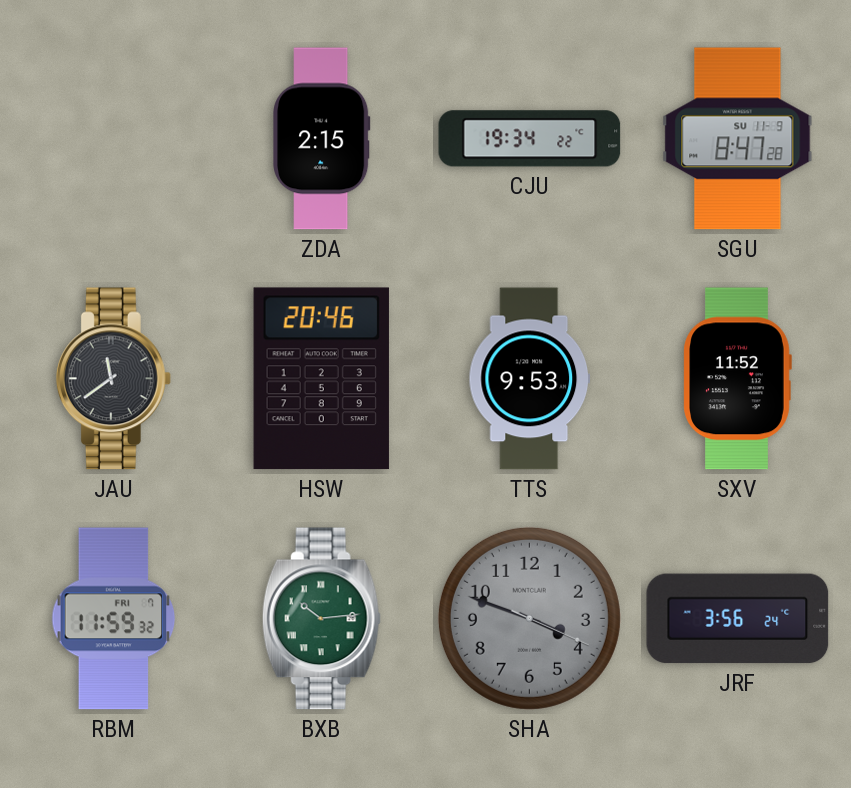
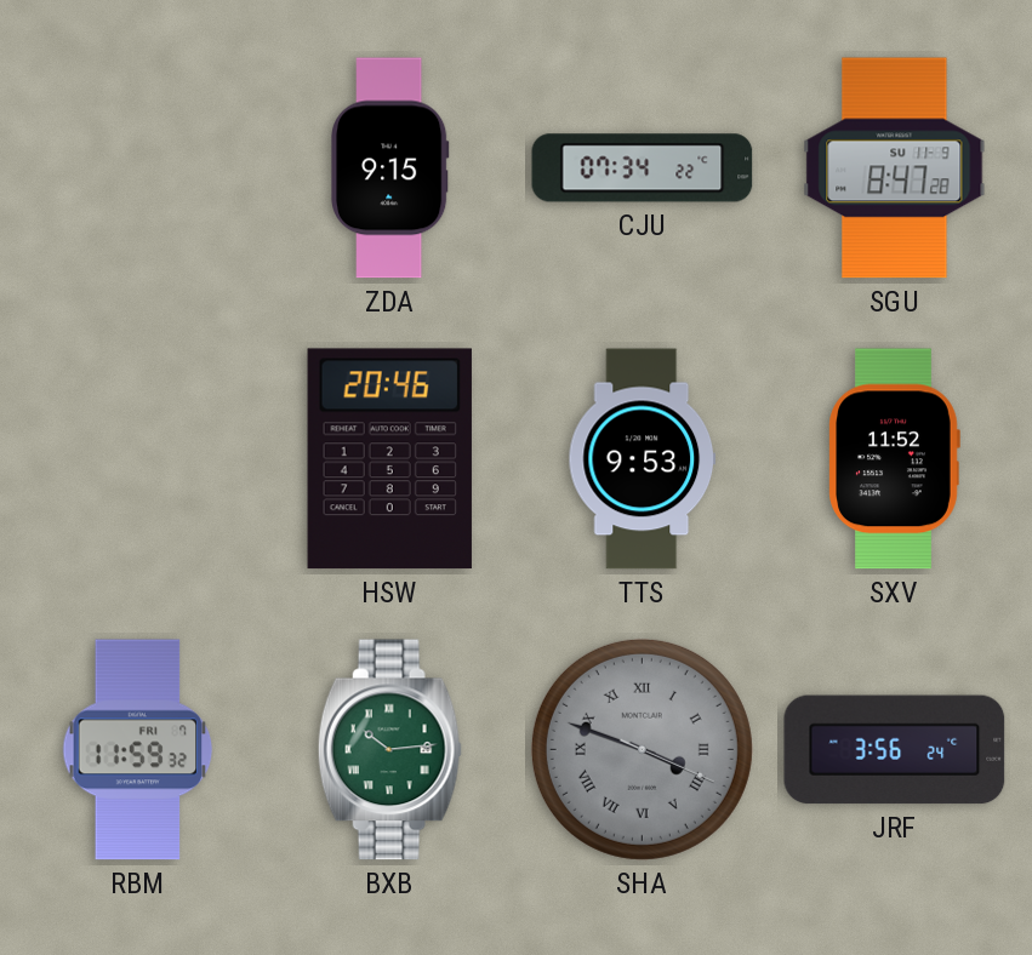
ZDA: 2:15 -> 9:15 (390, 168)
CJU: 19:34 -> 07:34 (643, 168)
JAU: 11:39 -> none (113, 379)
SHA numerals: Arabic -> Roman (642, 749)
